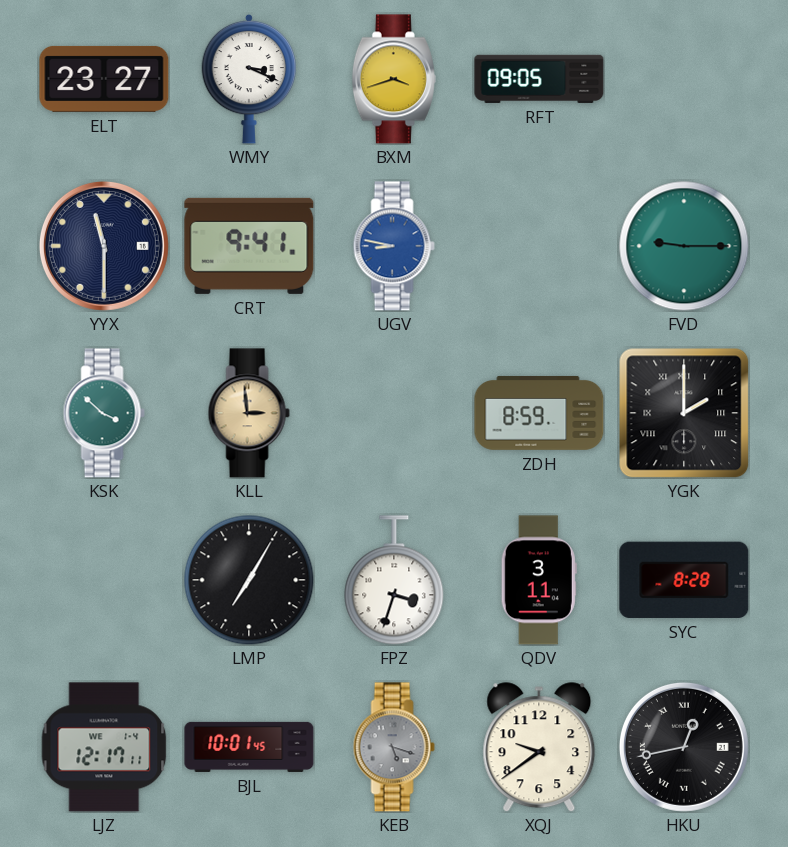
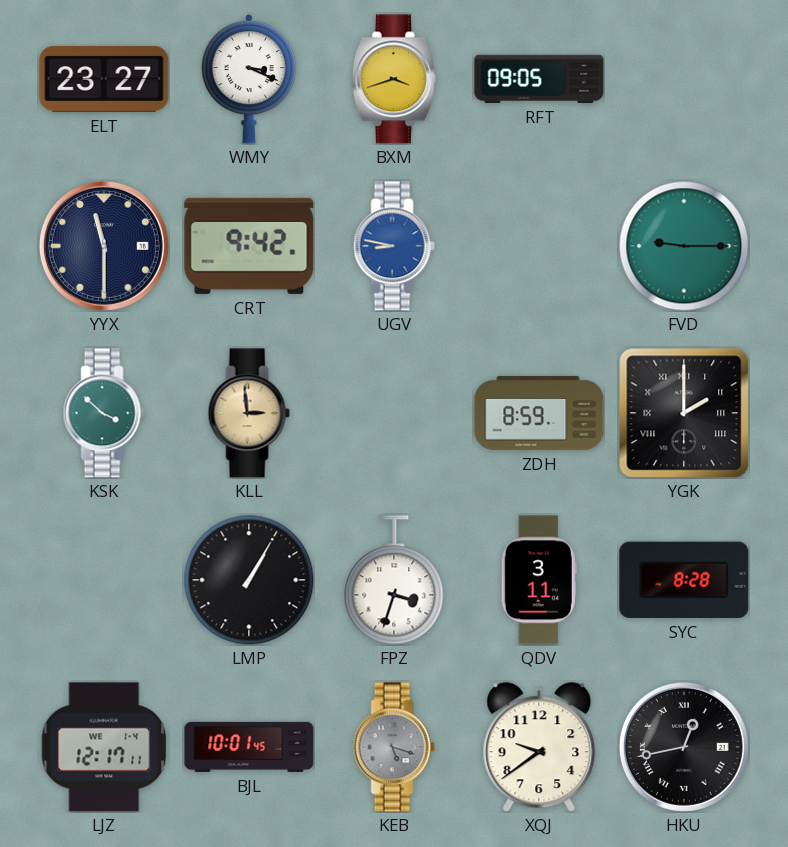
CRT: 9:41 -> 9:42 (249, 246)
LMP: 7:05 -> 1:05 (249, 580)
